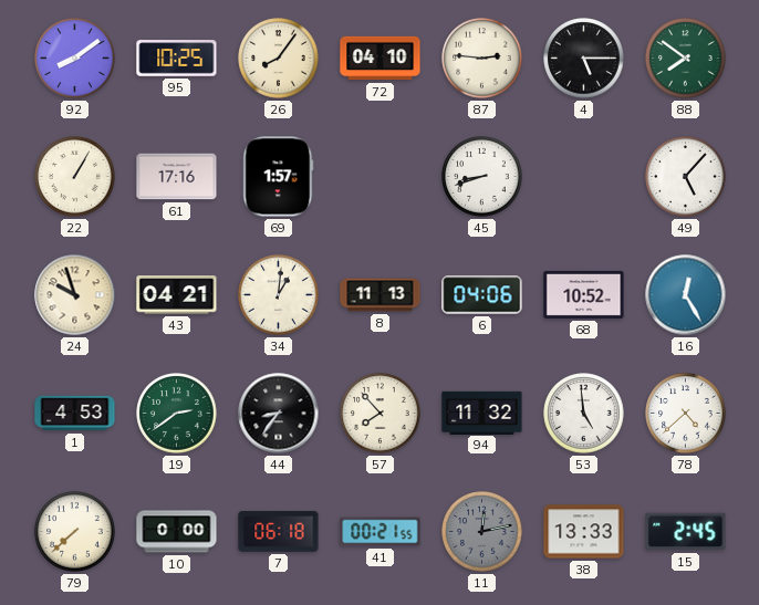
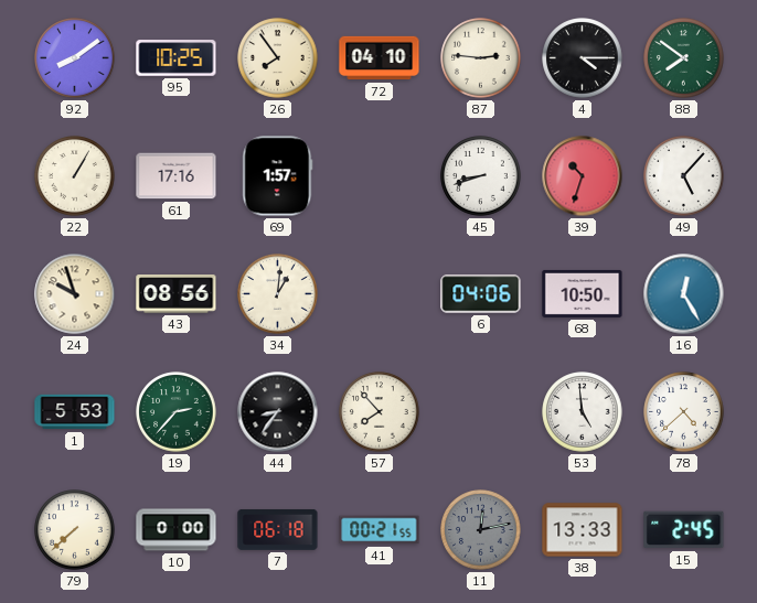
26: 8:06 -> 7:54 (278, 58)
4: 5:15 -> 4:15 (583, 58)
39: none -> 10:33 (583, 176)
43: 04:21 -> 08:56 (177, 294)
8: 11:13 -> none (381, 295)
68: 10:52 -> 10:50 (583, 293)
1: 4:53 -> 5:53 (75, 412)
19: 2:39 -> 2:37 (177, 412)
94: 11:32 -> none (482, 413)
